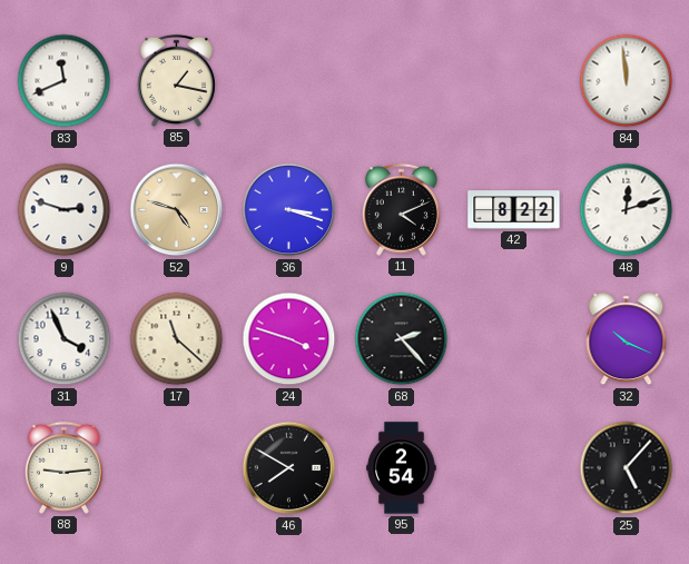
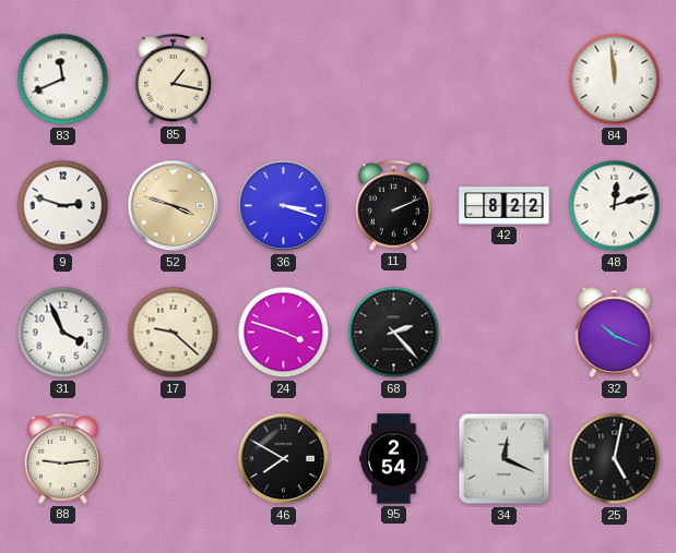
52: 4:48 -> 3:48 (174, 206)
11: 4:11 -> 2:11 (393, 205)
17: 11:22 -> 9:22 (174, 333)
34: none -> 12:19 (505, 459)
25: 5:07 -> 5:02 (615, 459)
